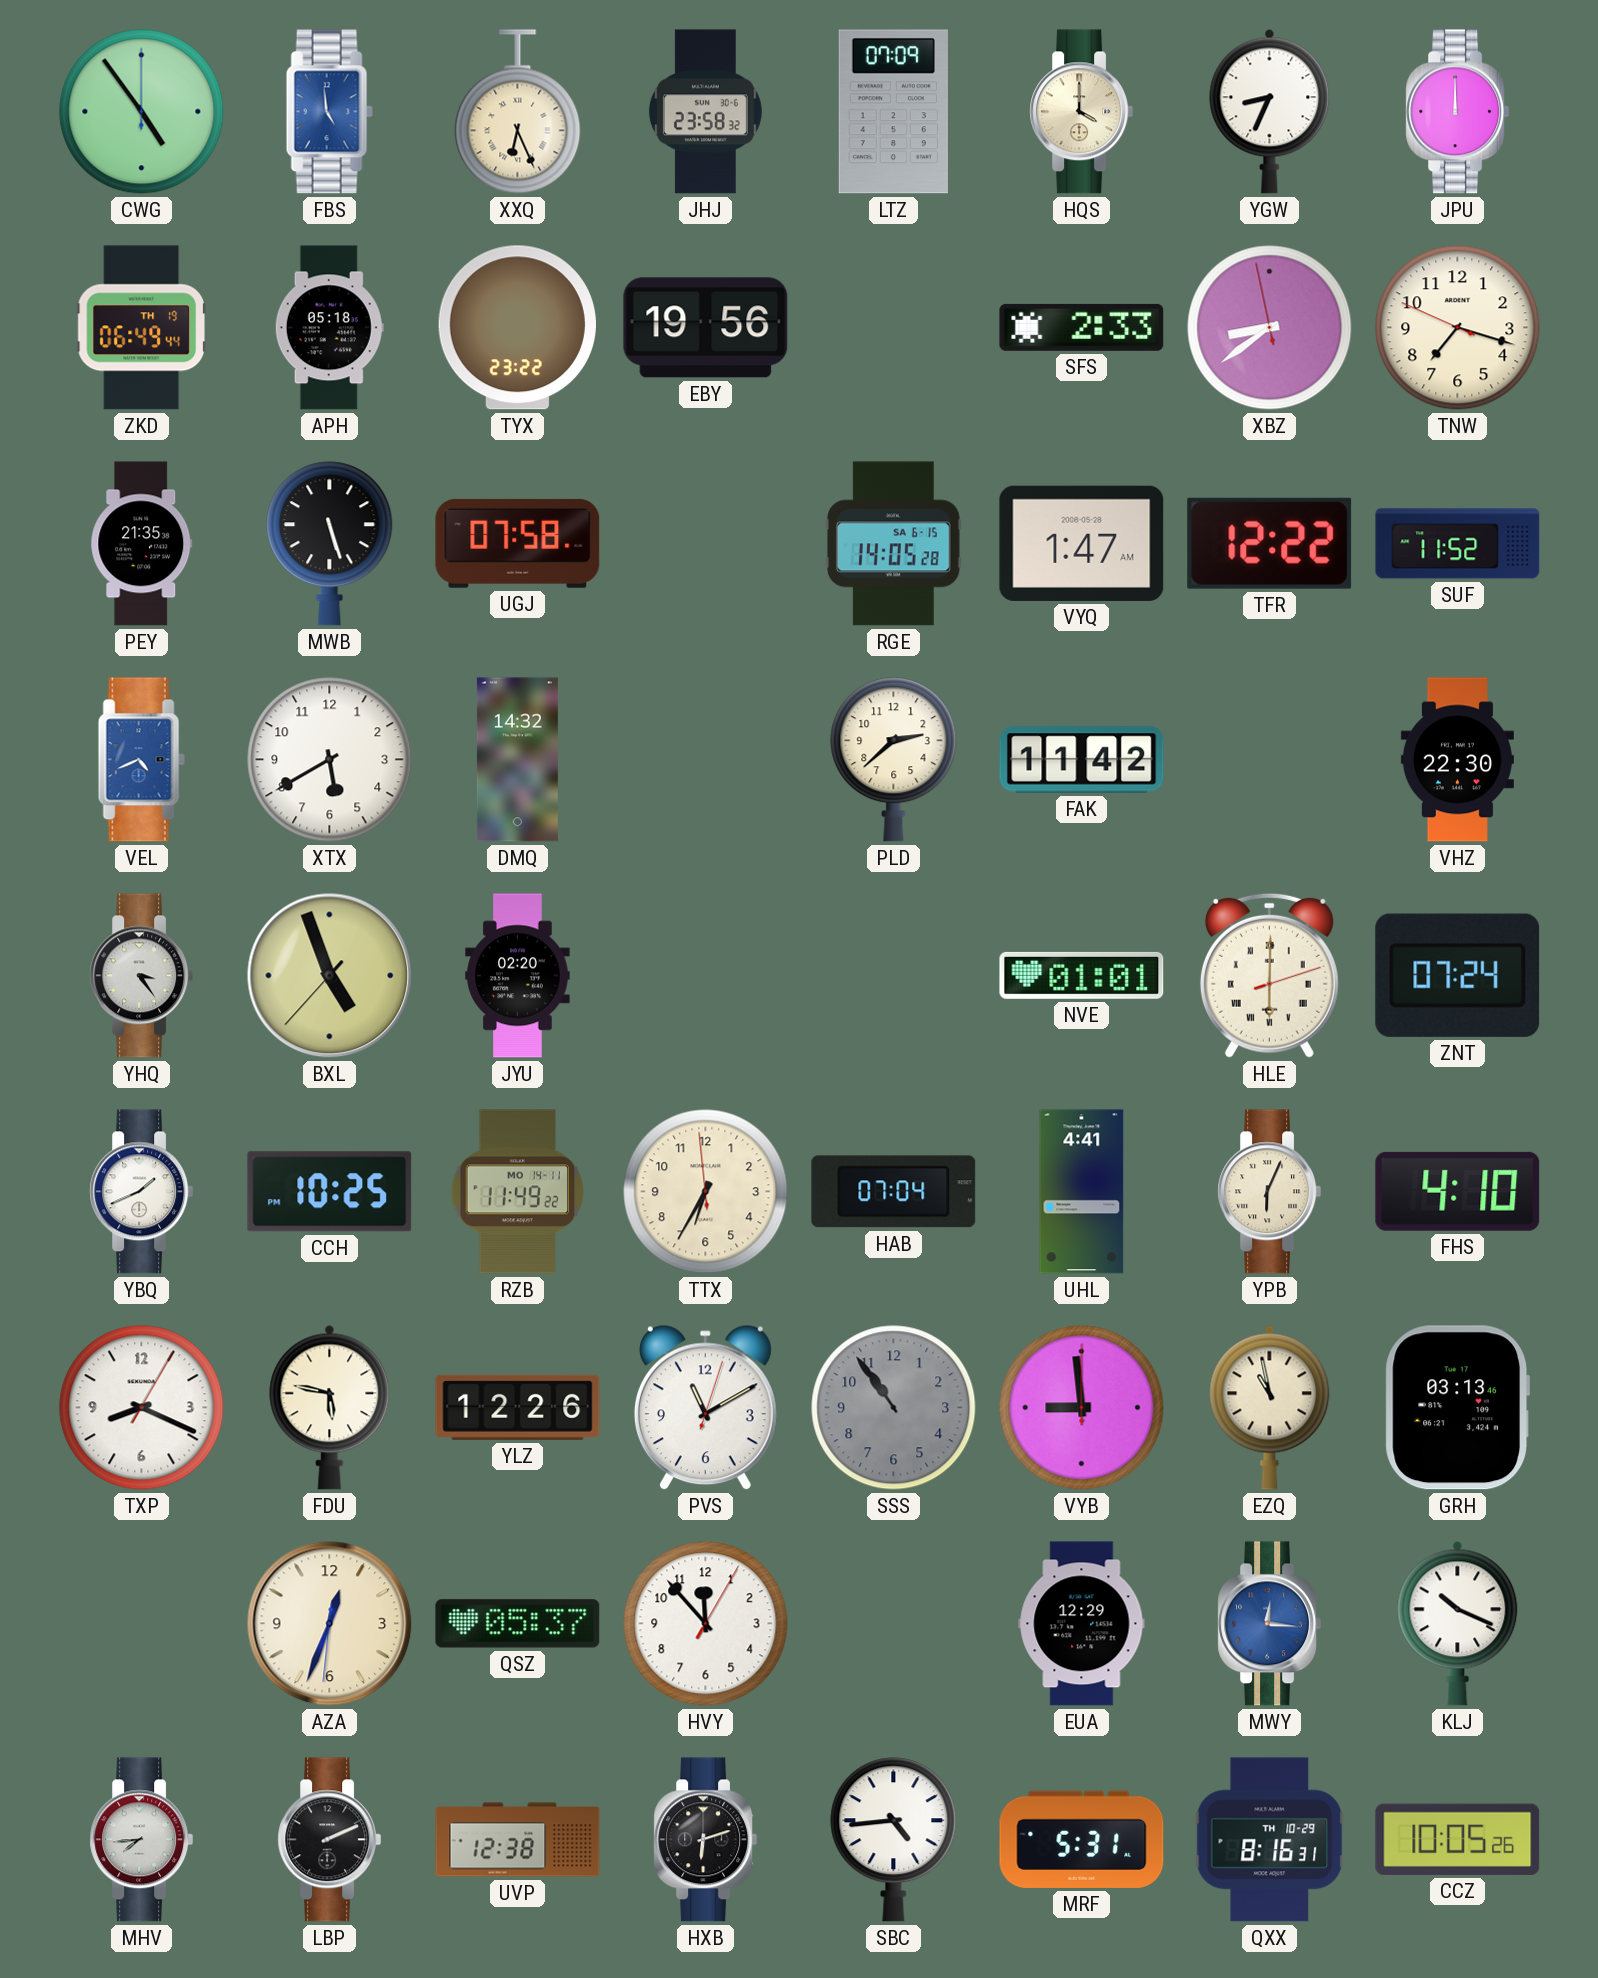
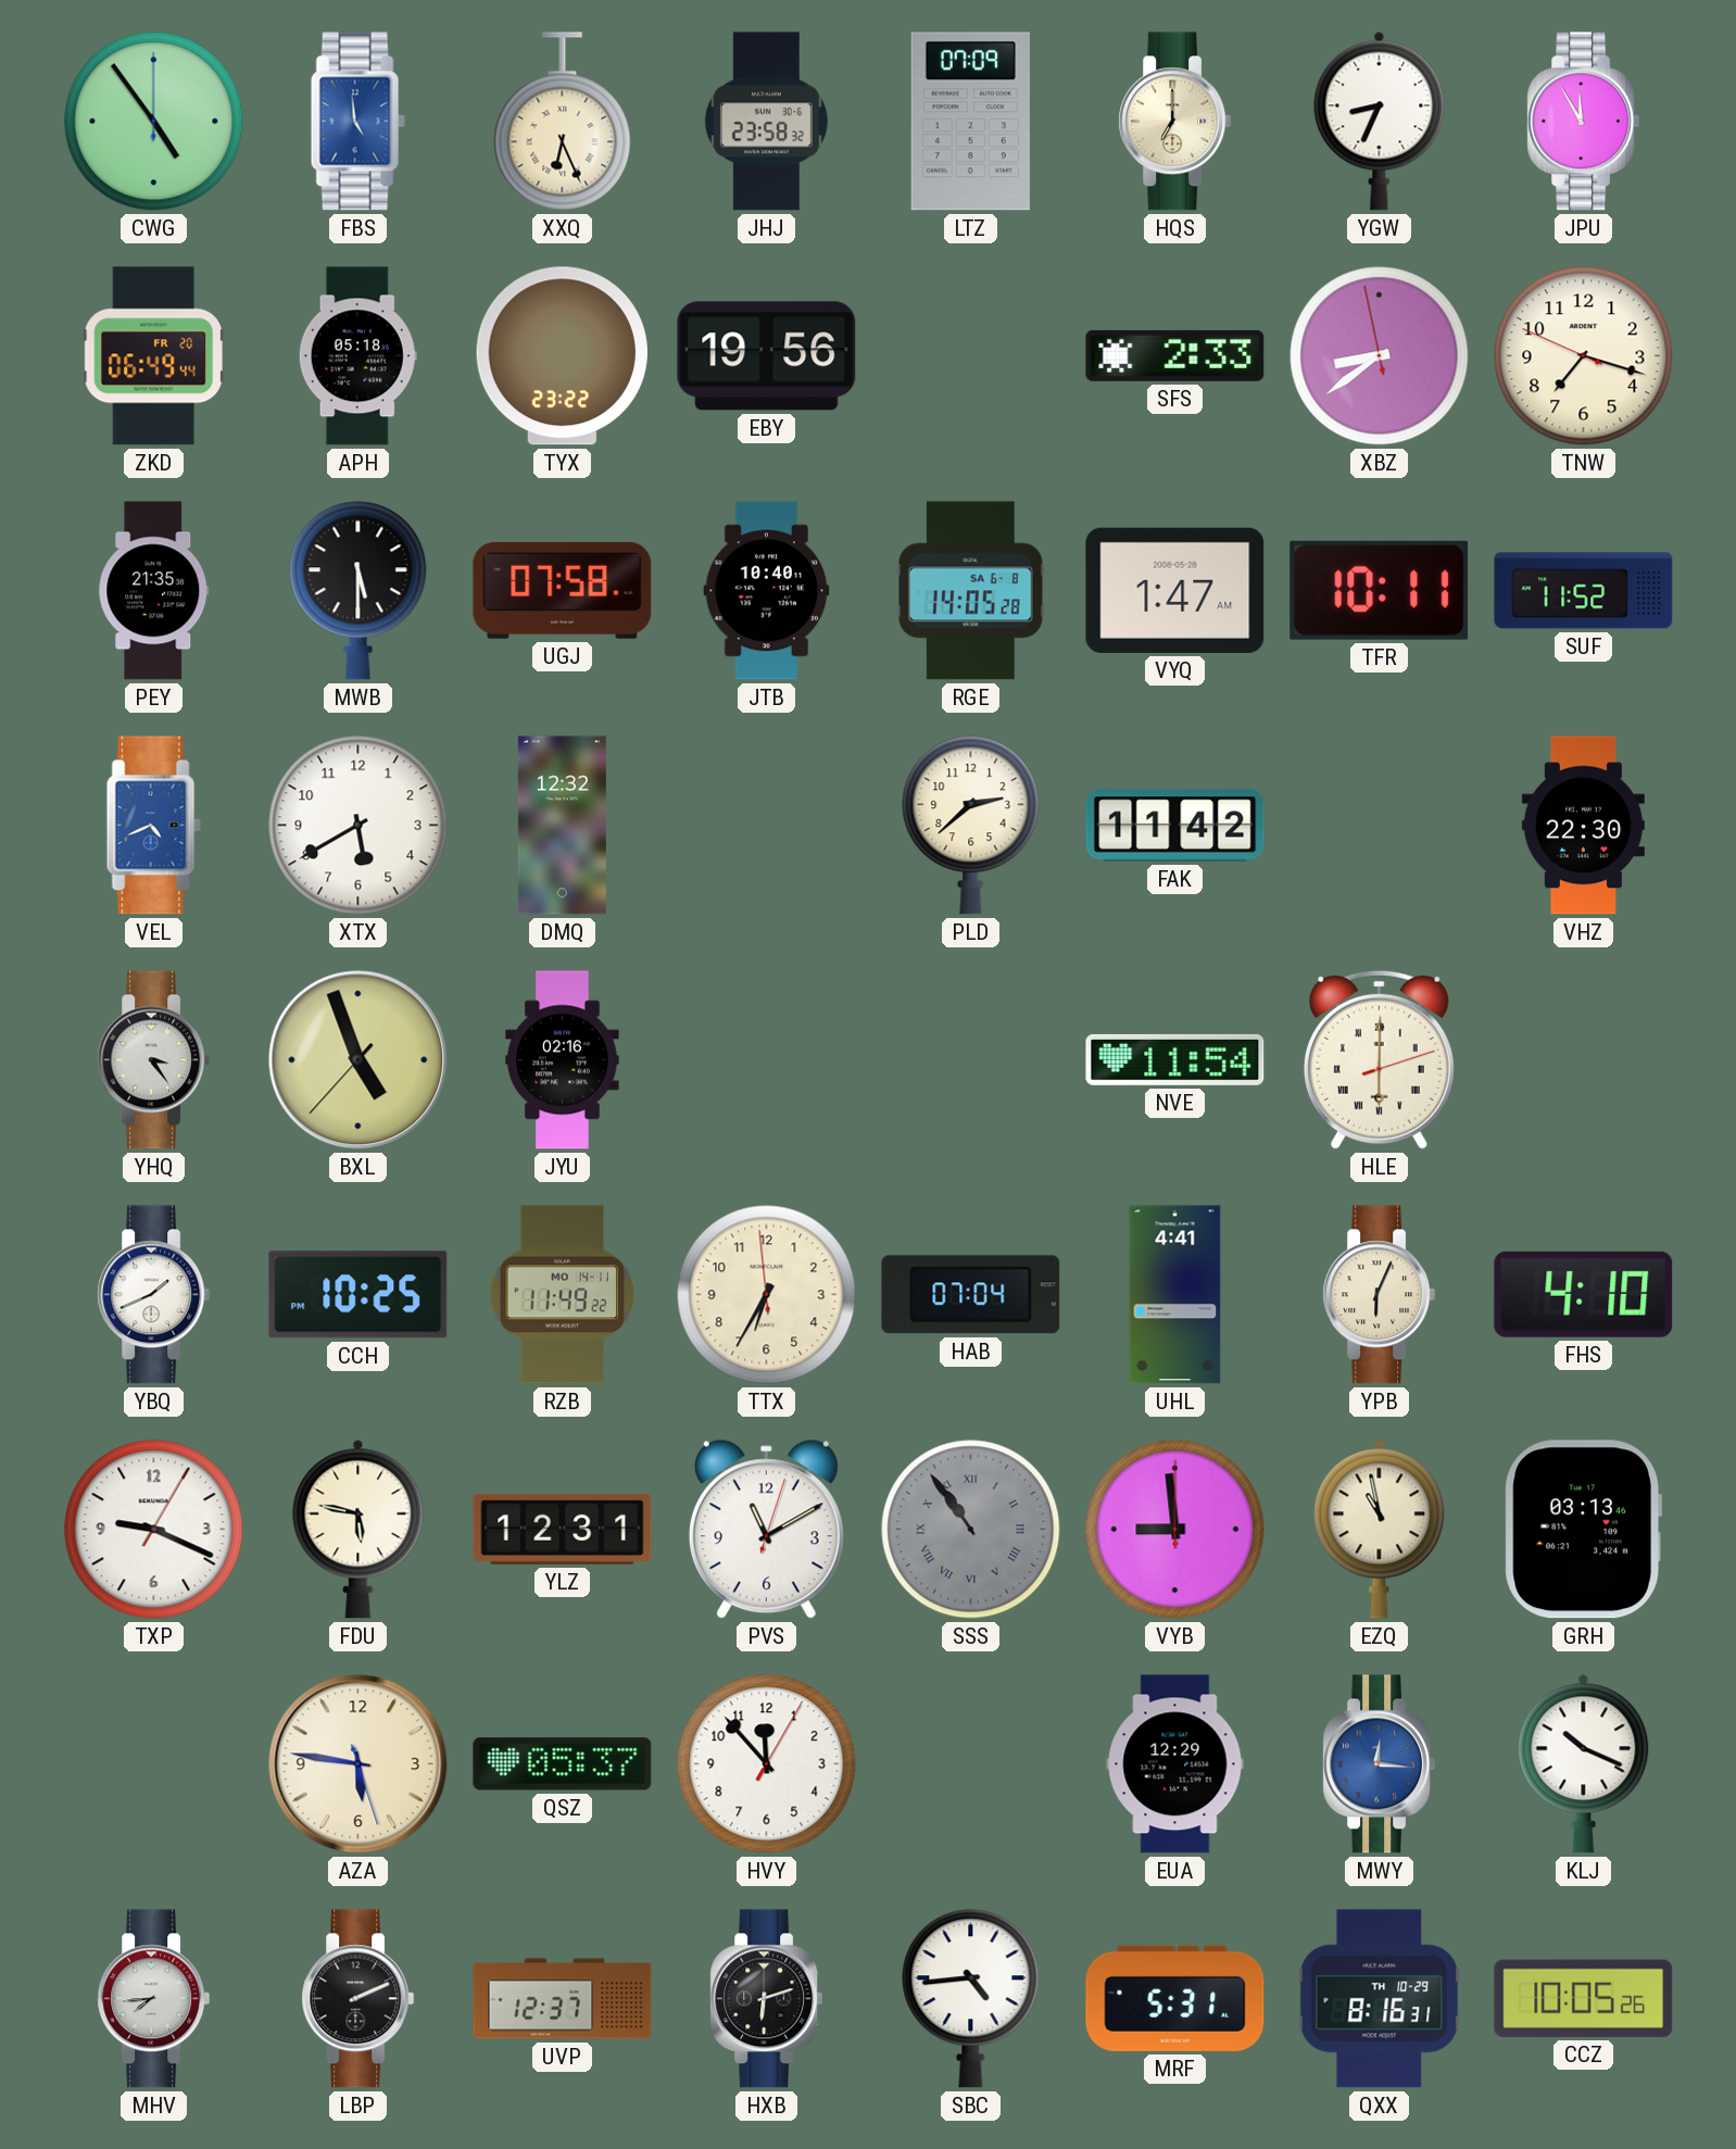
HQS: 4:00 -> 7:00 (1175, 122)
JPU: 12:00 -> 11:55 (1584, 122)
ZKD date: TH 19 -> FR 20 (153, 356)
MWB: 5:27 -> 5:30 (358, 591)
JTB: none -> 10:40 (767, 591)
RGE date: SA 6-15 -> SA 6-8 (971, 591)
TFR: 12:22 -> 10:11 (1380, 590)
DMQ: 14:32 -> 12:32 (562, 826)
JYU: 02:20 -> 02:16 (563, 1060)
NVE: 01:01 -> 11:54 (1175, 1059)
ZNT: 07:24 -> none (1458, 975)
TXP: 8:19 -> 9:19 (154, 1530)
YLZ: 12:26 -> 12:31 (563, 1529)
SSS numerals: Arabic -> Roman (971, 1530)
AZA: 12:33 -> 5:46 (358, 1764)
UVP: 12:38 -> 12:37 (563, 1999)
